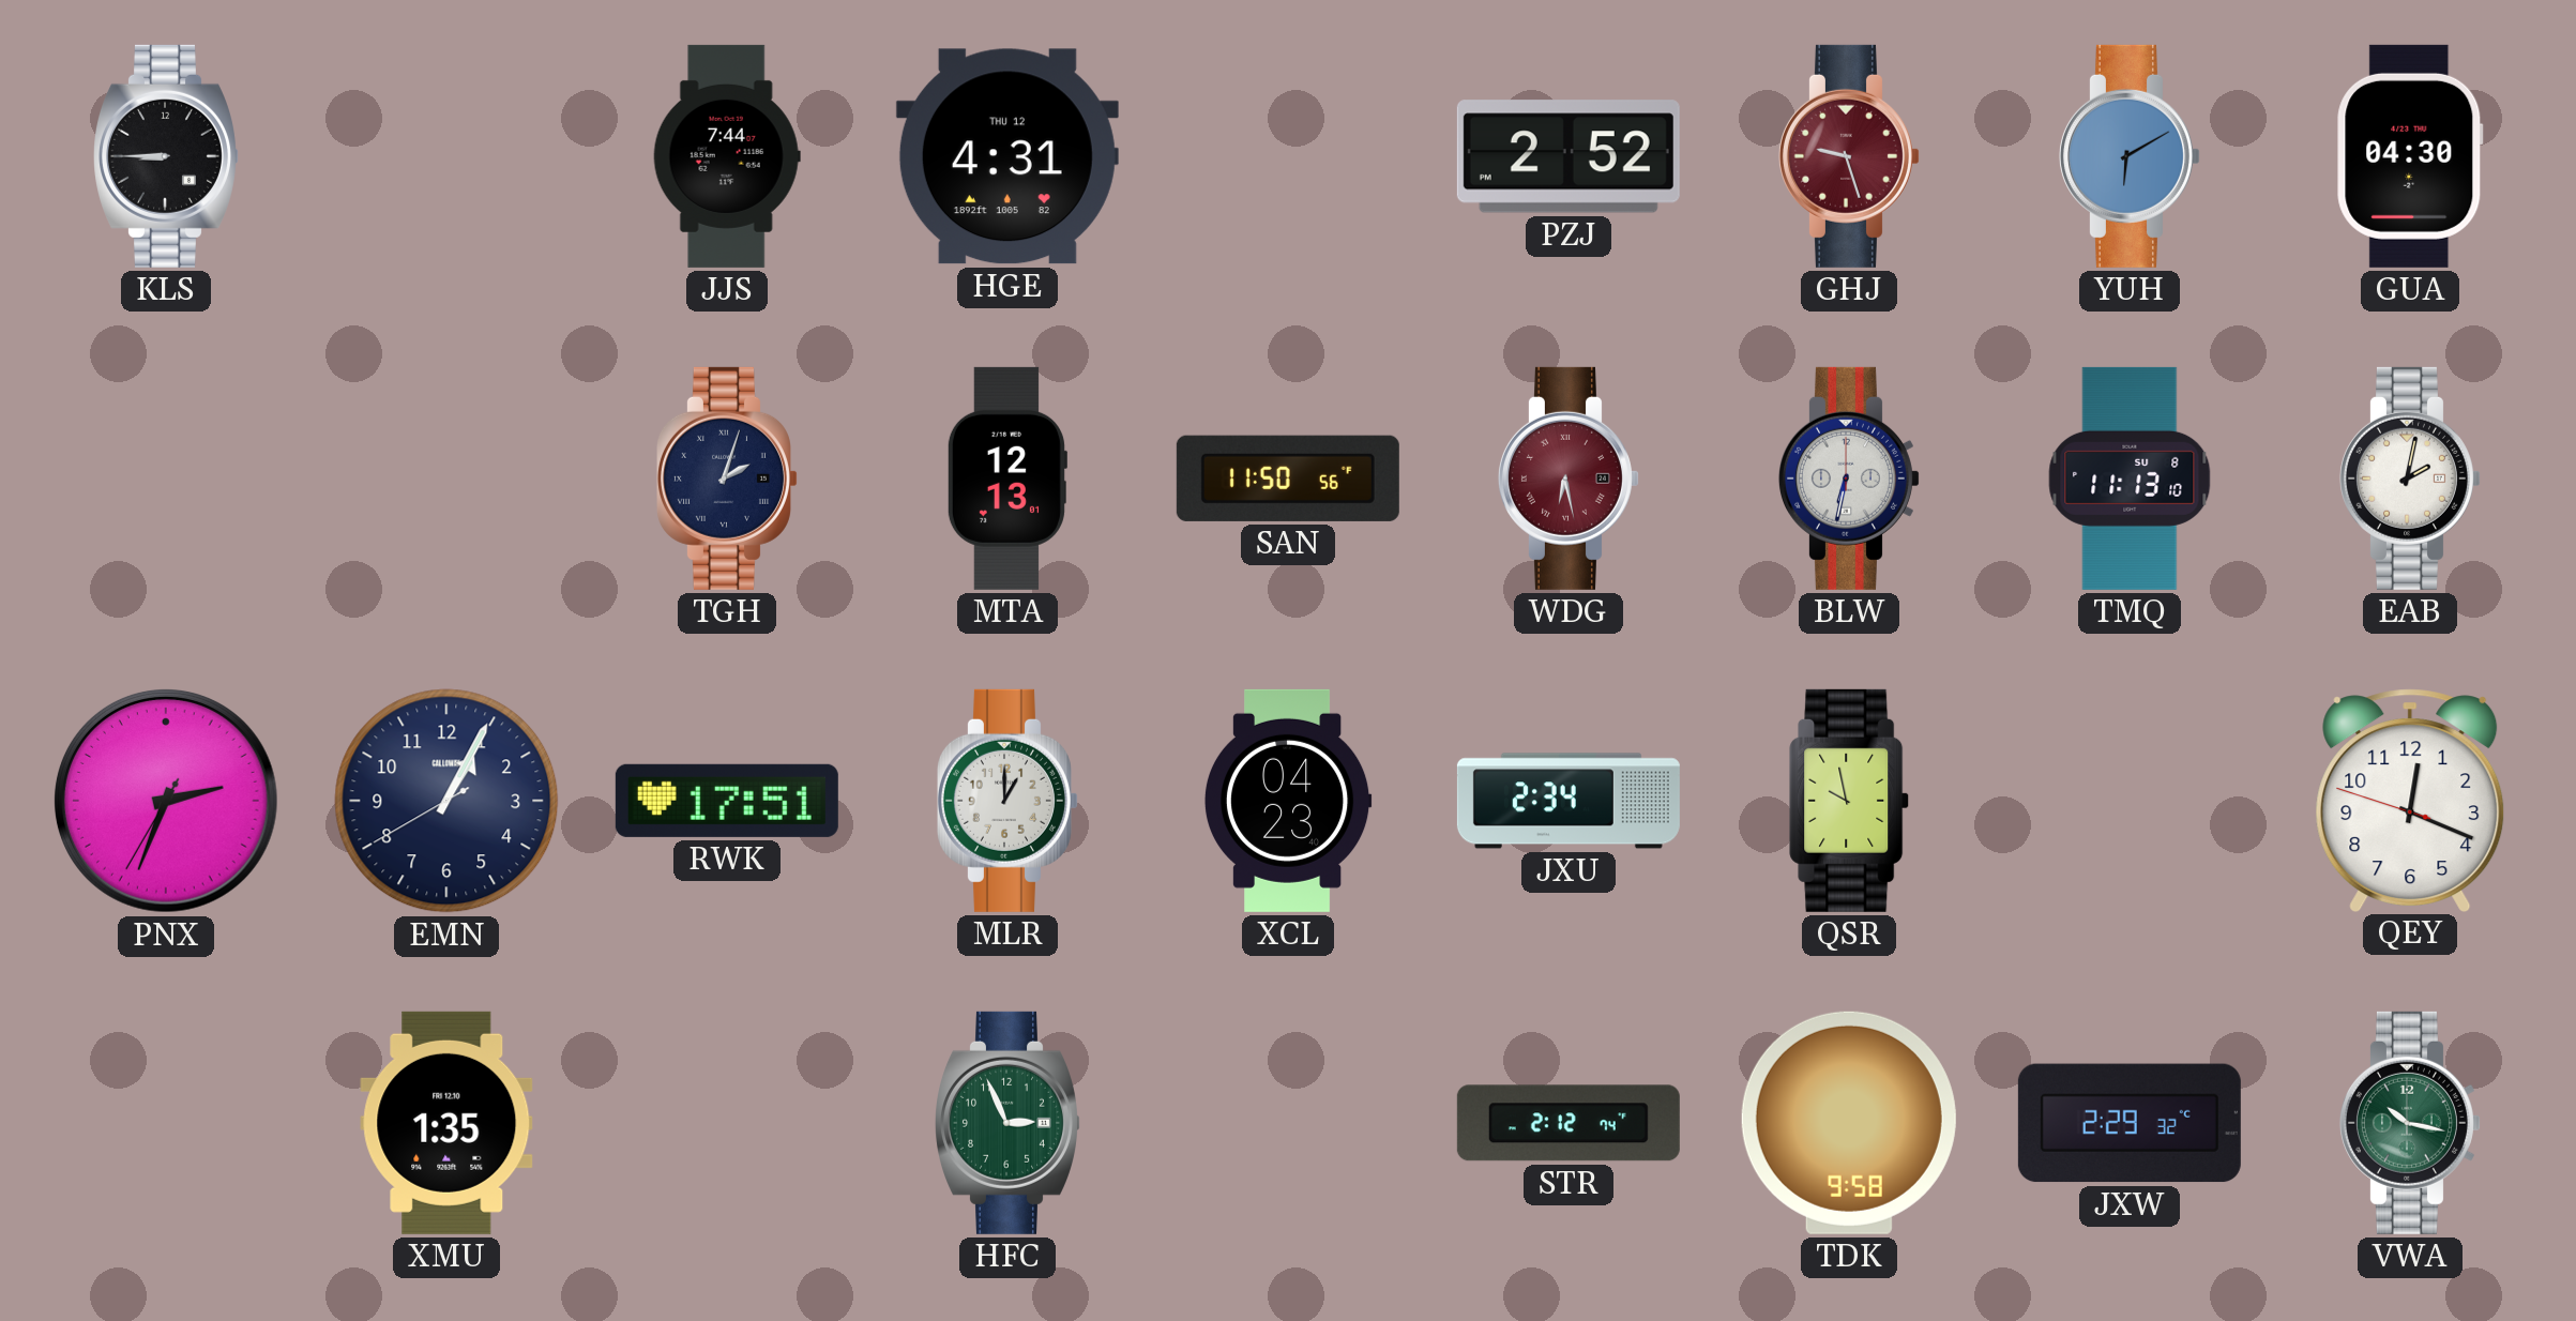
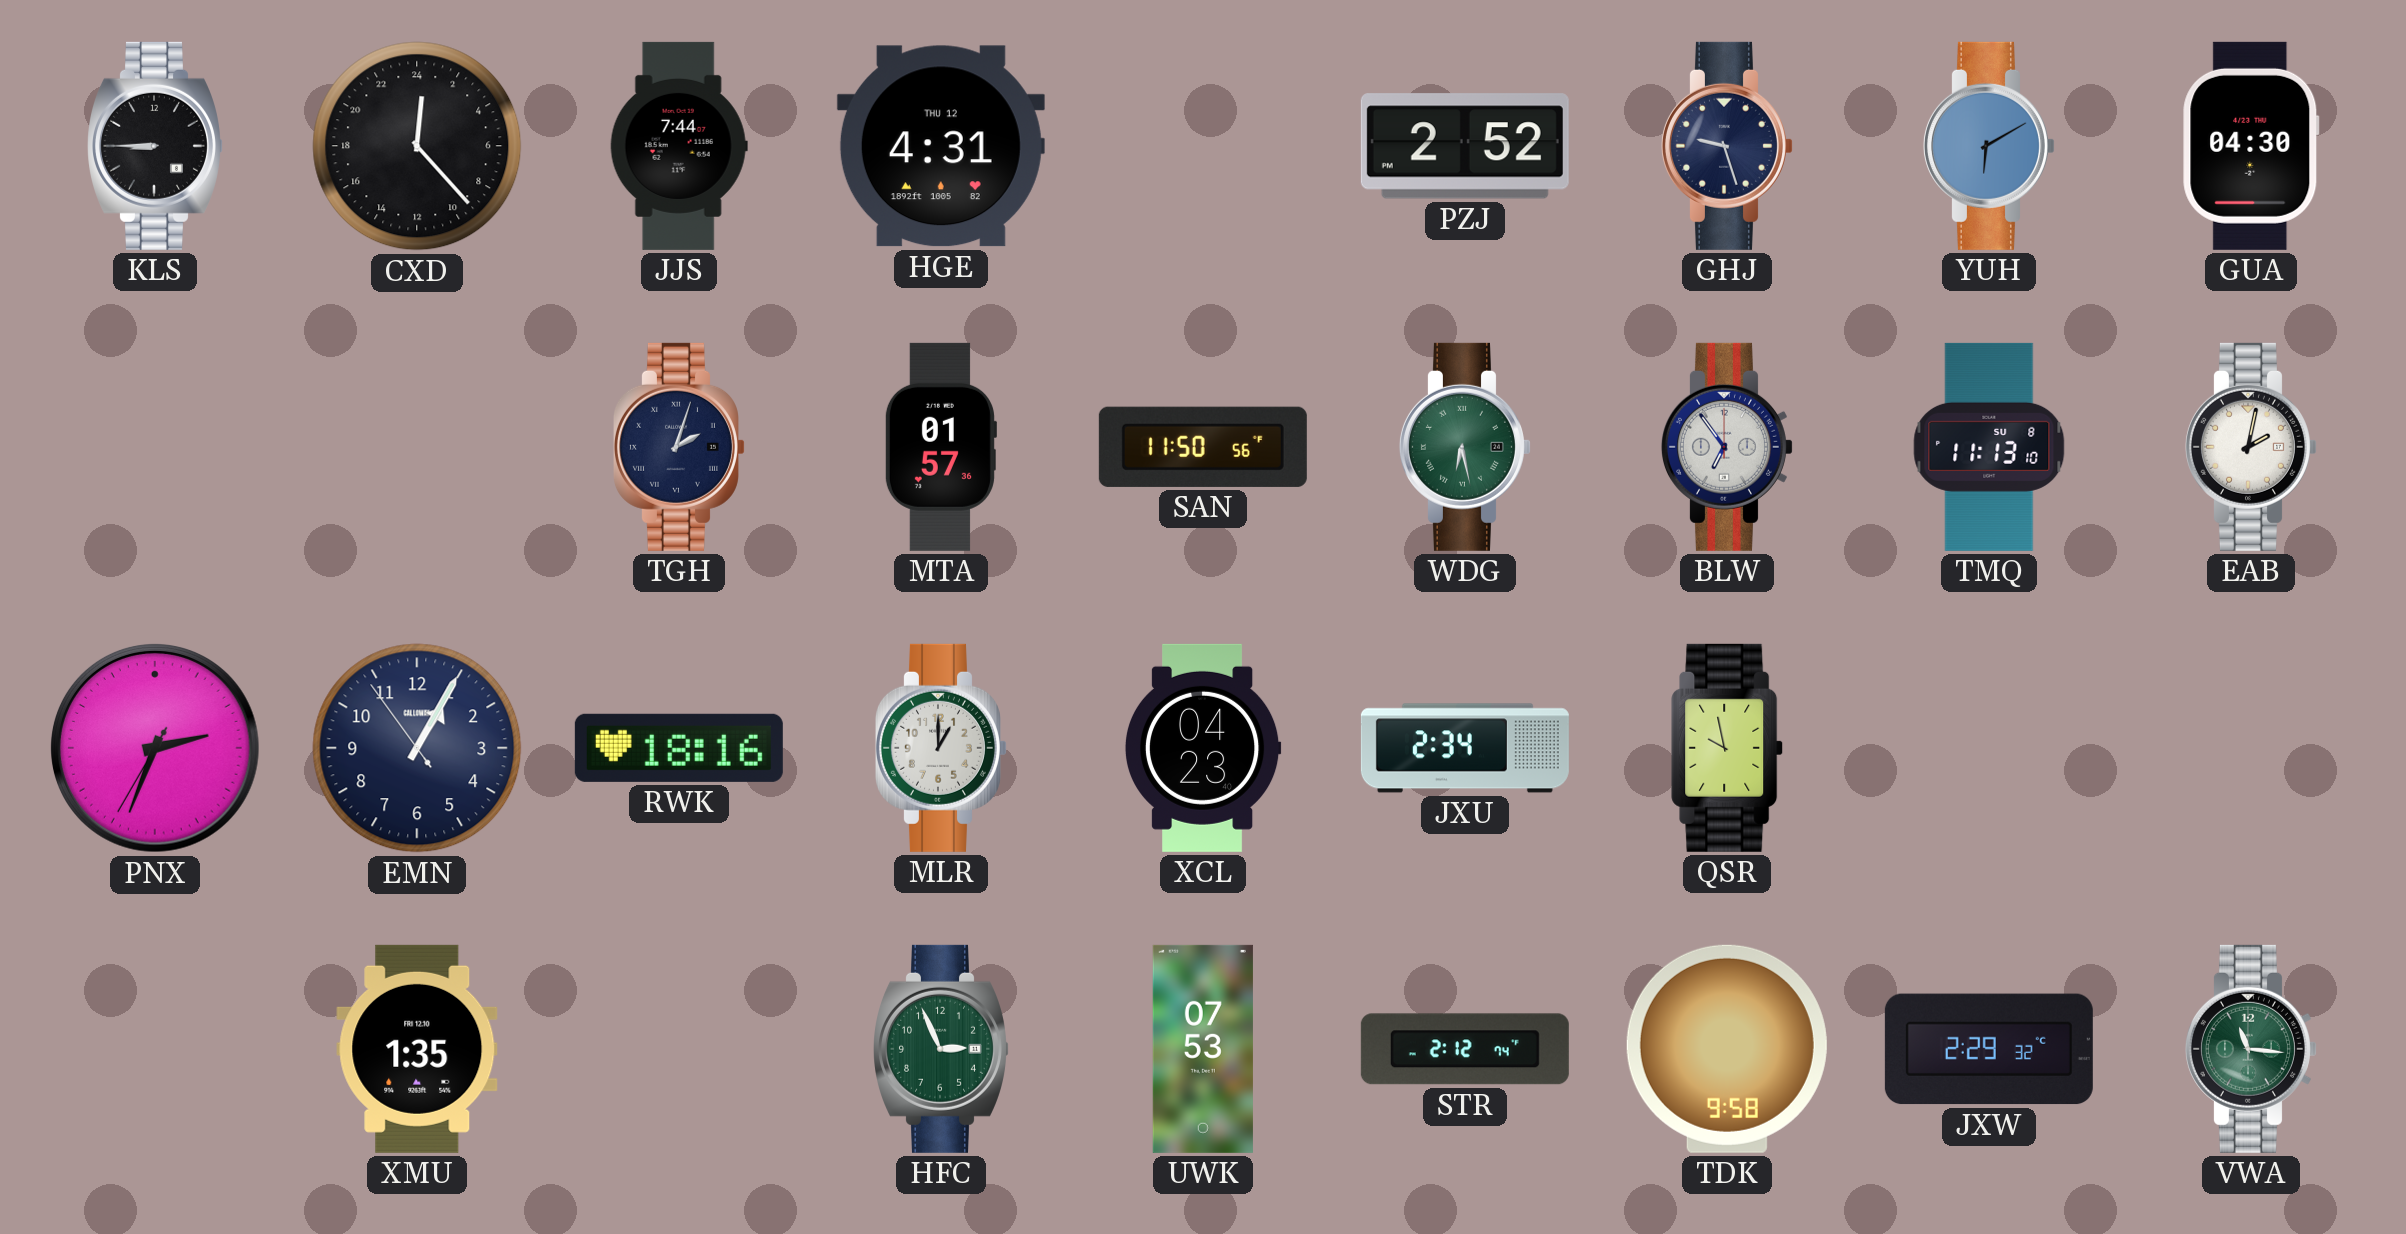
CXD: none -> 0:23 (417, 146)
GHJ dial: burgundy -> navy (1727, 146)
MTA: 12:13 -> 01:57 (940, 447)
WDG dial: burgundy -> green (1465, 447)
BLW: 6:32 -> 6:54 (1727, 447)
EMN: 1:04:40 -> 1:04:54 (417, 748)
RWK: 17:51 -> 18:16 (679, 748)
QEY: 12:18 -> none (2410, 800)
UWK: none -> 07:53 (1203, 1049)
VWA: 10:17 -> 11:16 (2251, 1049)
